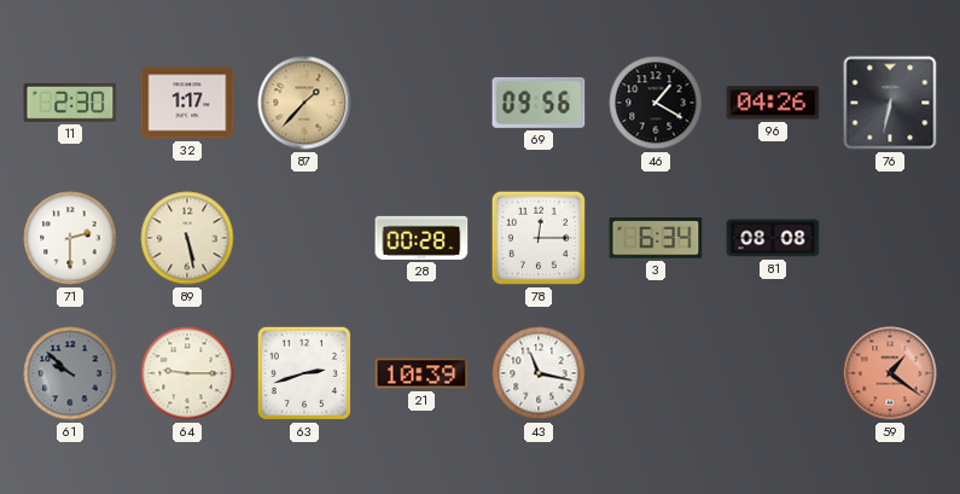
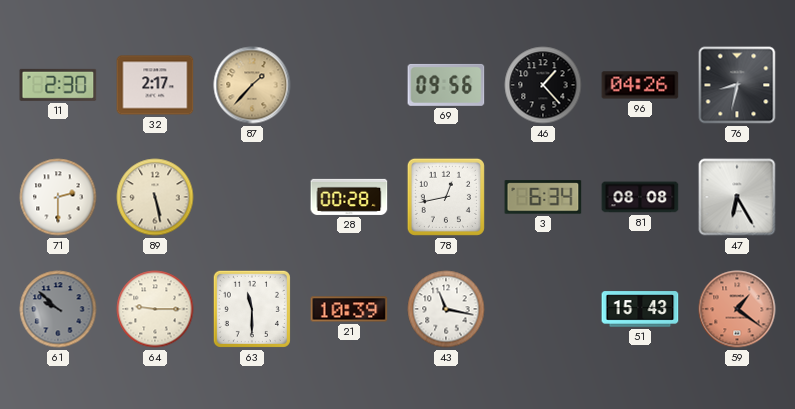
32: 1:17 -> 2:17 (155, 85)
46: 1:20 -> 1:23 (543, 85)
76: 6:32 -> 8:32 (737, 85)
78: 12:15 -> 12:43 (446, 197)
47: none -> 6:25 (737, 197)
63: 2:42 -> 11:30 (252, 309)
51: none -> 15:43 (640, 309)
